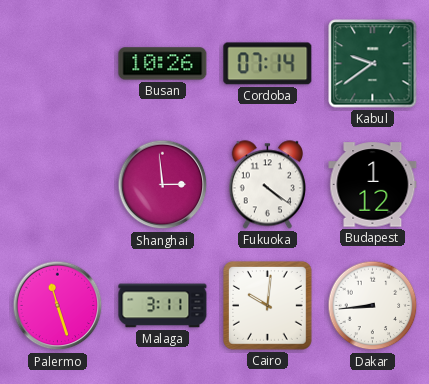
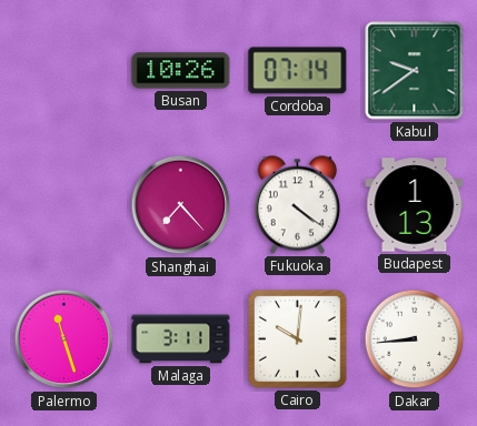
Shanghai: 2:59 -> 7:23 (181, 205)
Budapest: 1:12 -> 1:13 (415, 205)
